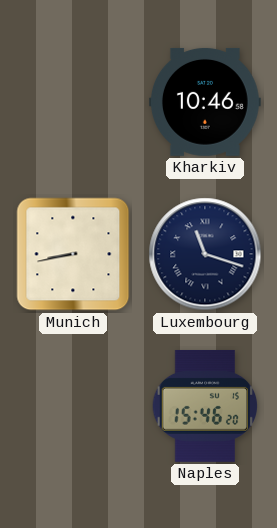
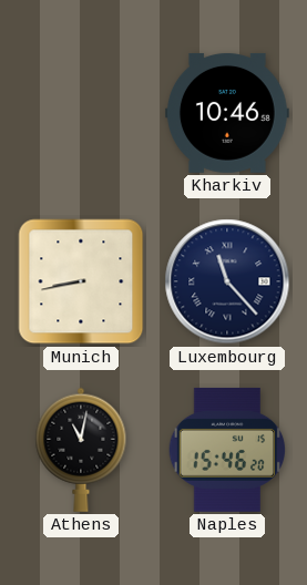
Luxembourg: 11:18 -> 11:23 (227, 281)
Athens: none -> 11:02 (81, 450)
